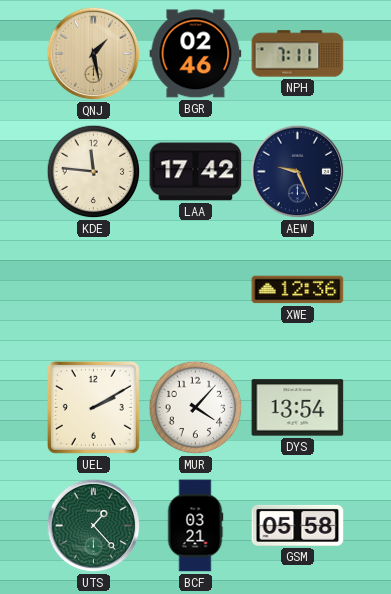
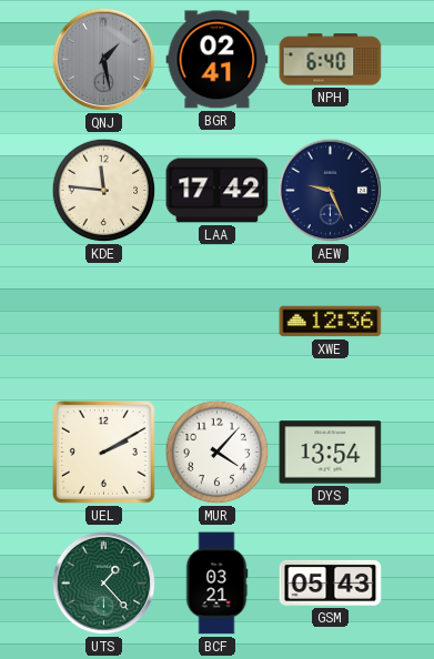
QNJ dial: champagne -> grey (104, 60)
BGR: 02:46 -> 02:41 (218, 60)
NPH: 7:11 -> 6:40 (331, 60)
GSM: 05:58 -> 05:43 (331, 582)
